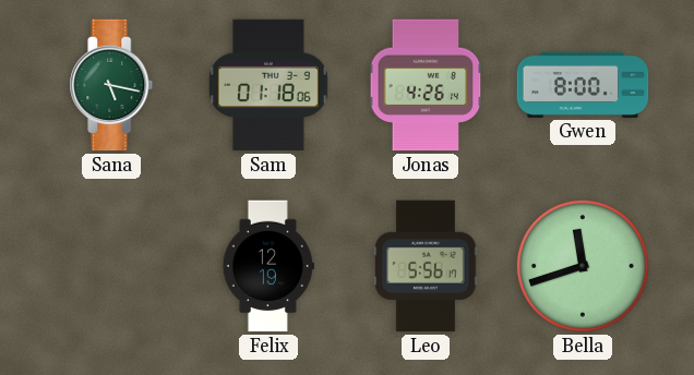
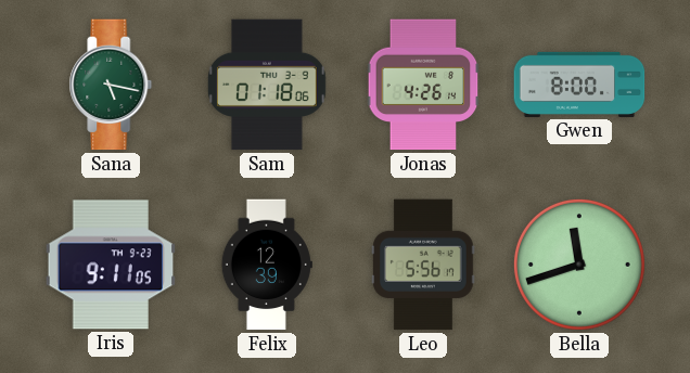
Iris: none -> 9:11 (110, 265)
Felix: 12:19 -> 12:39 (267, 265)
